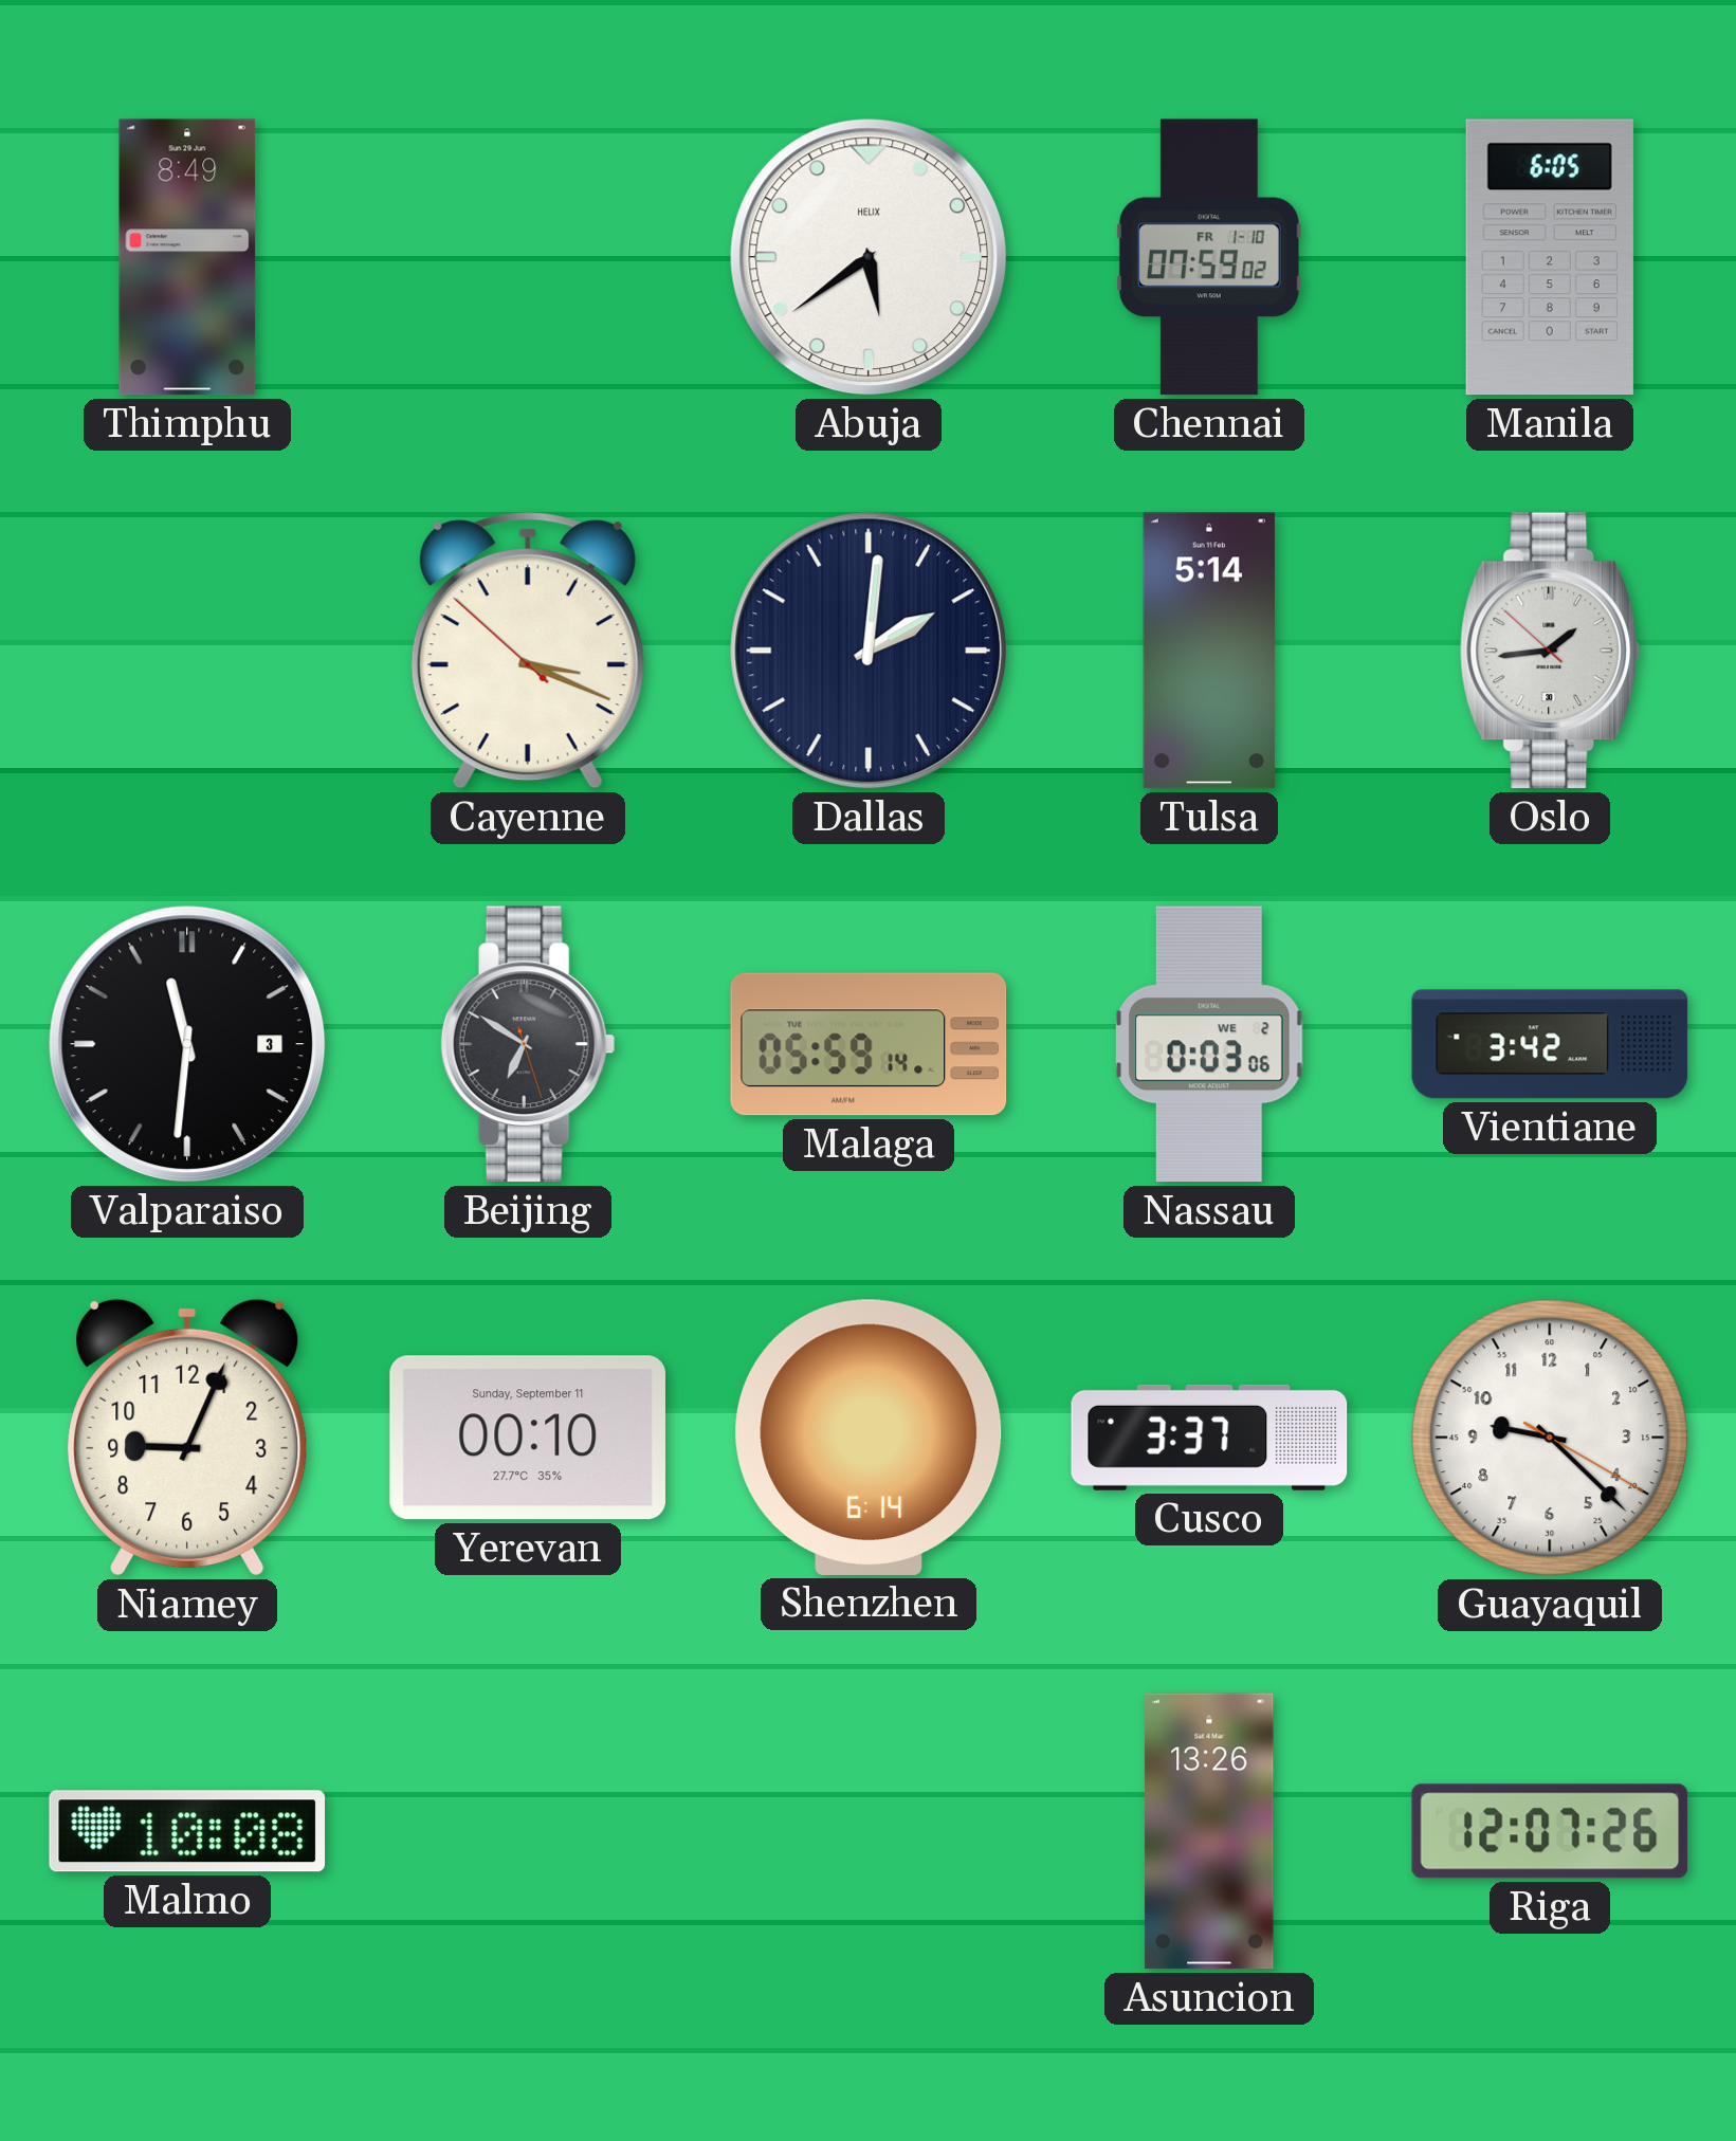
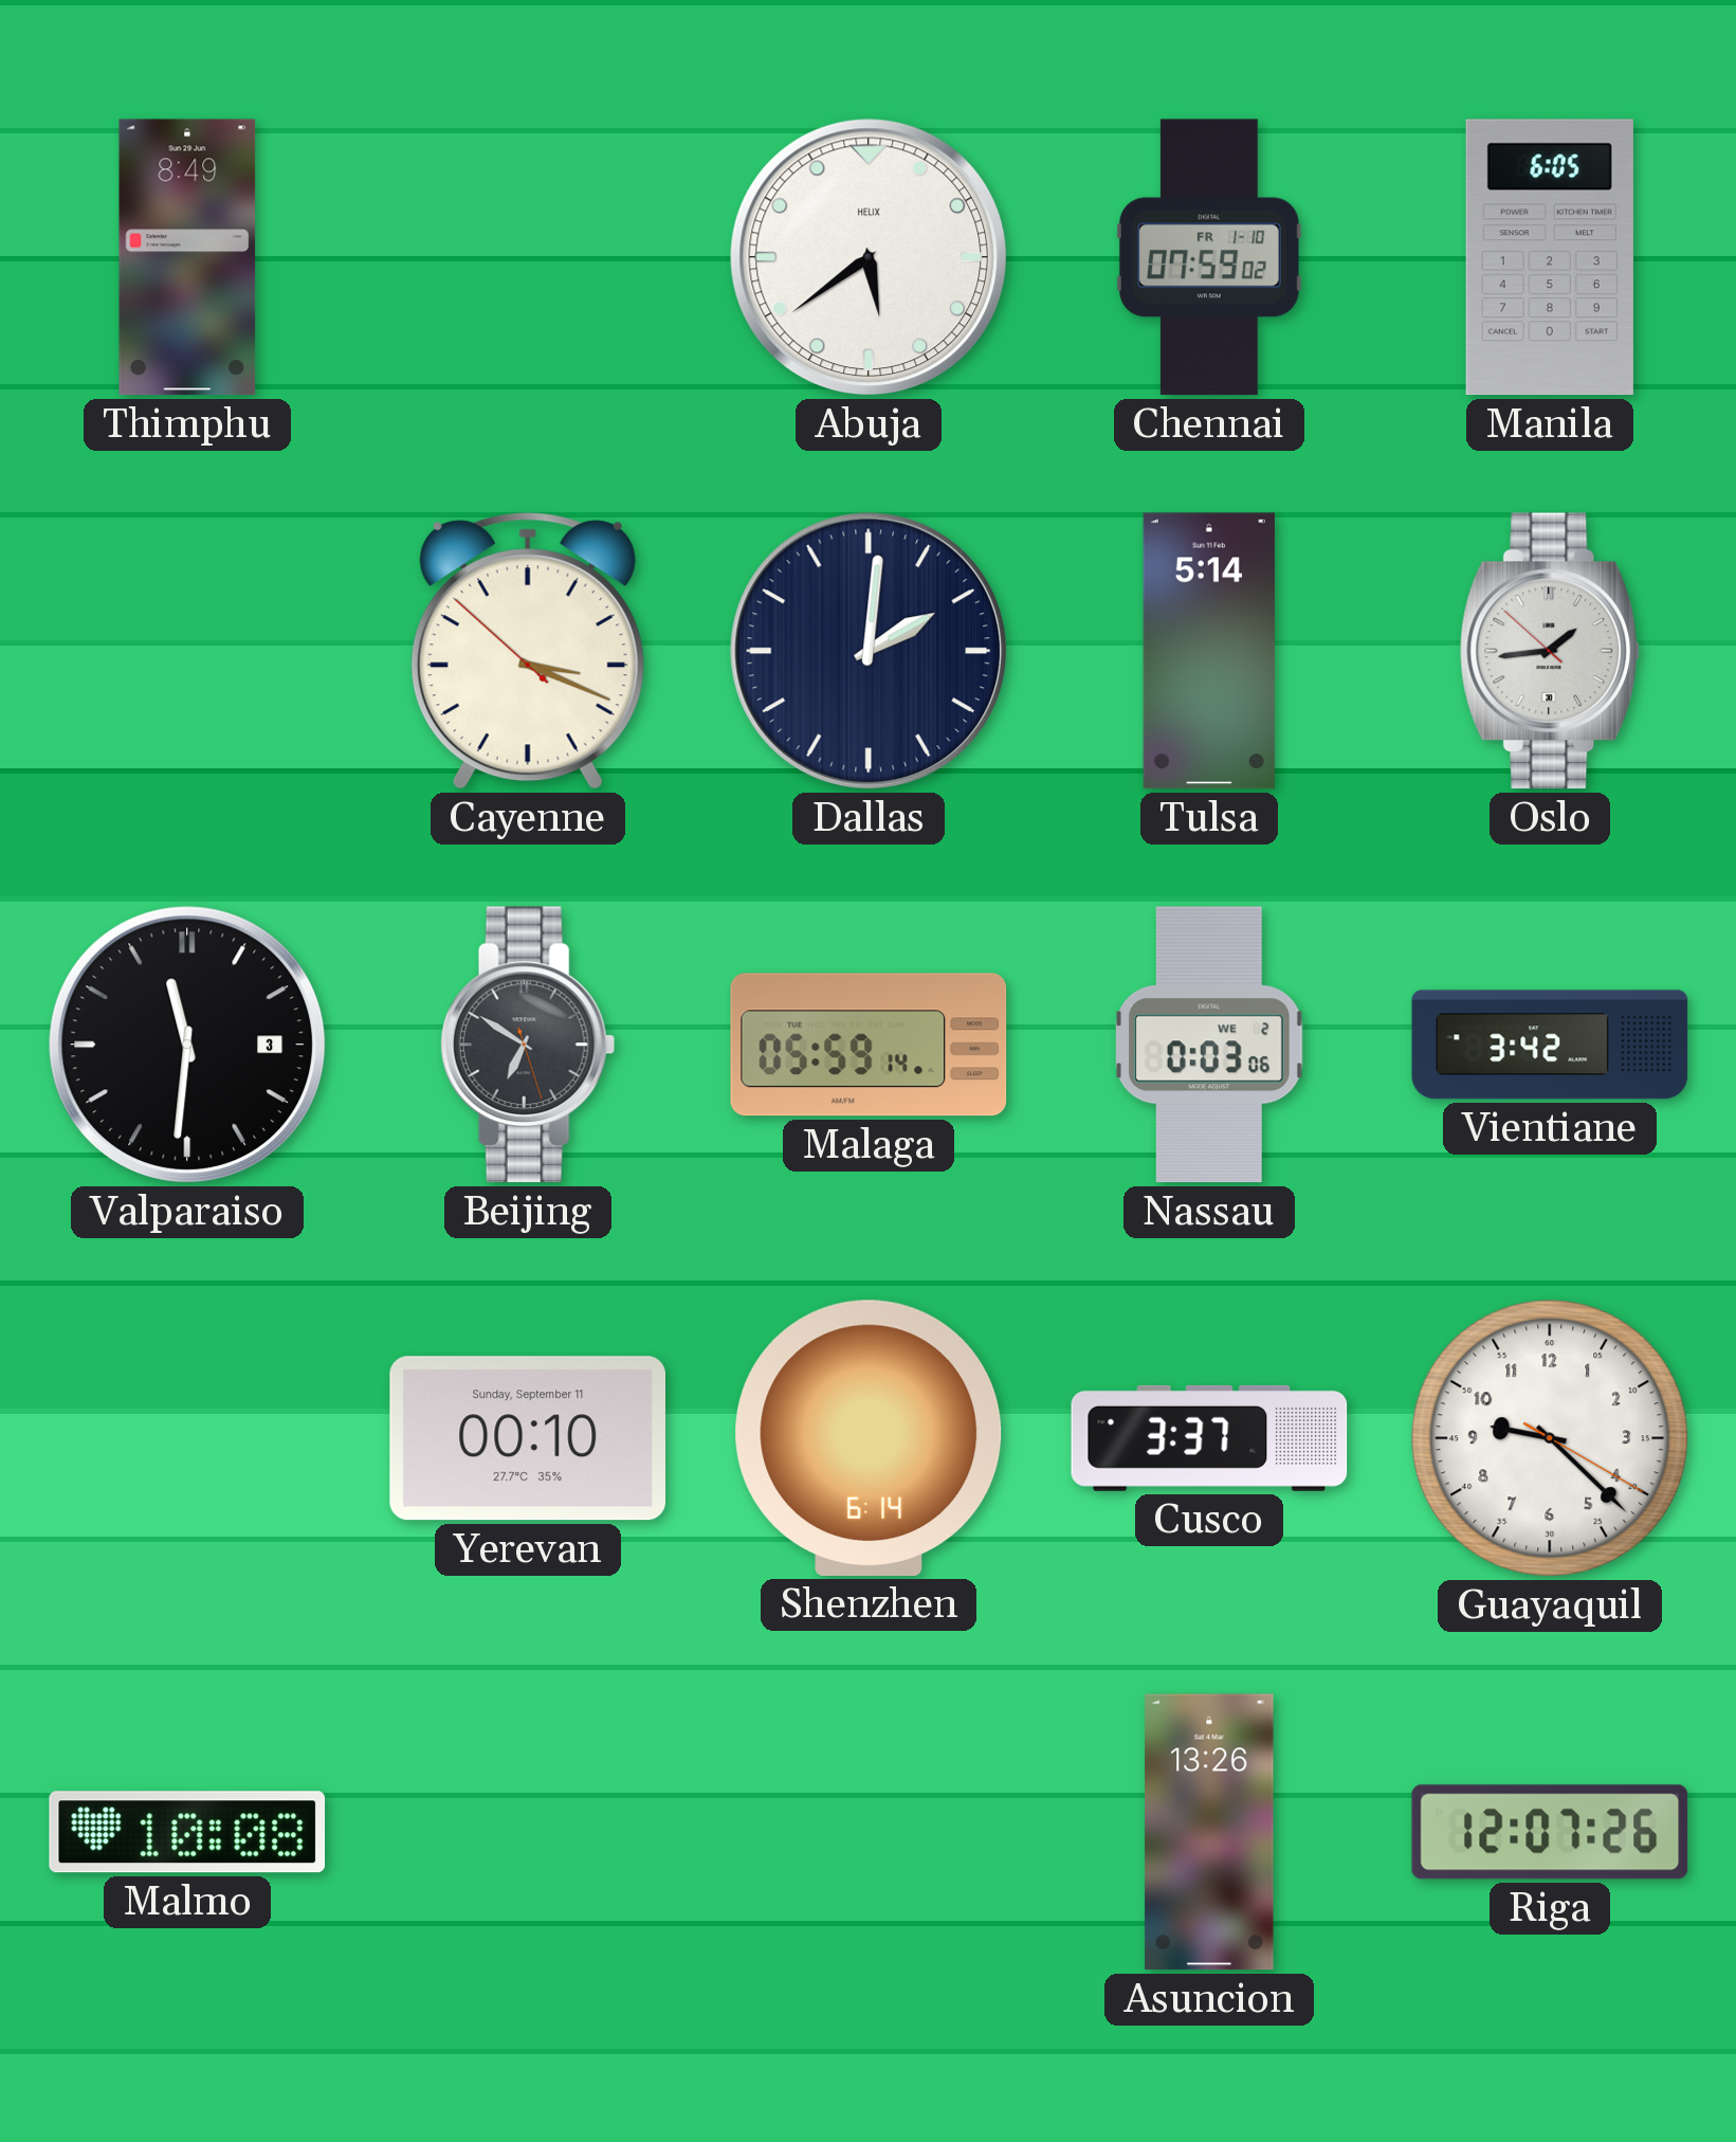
Niamey: 9:04 -> none (187, 1438)
